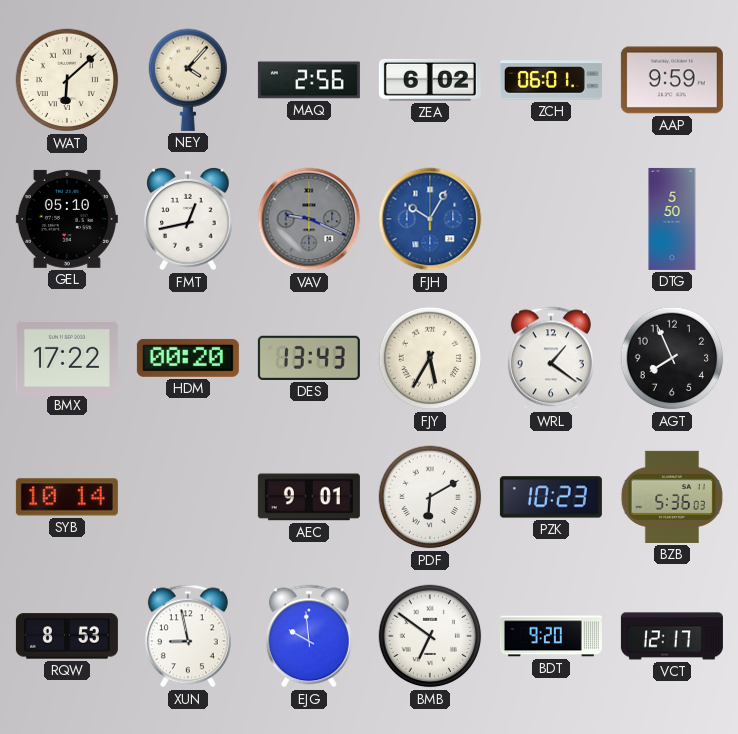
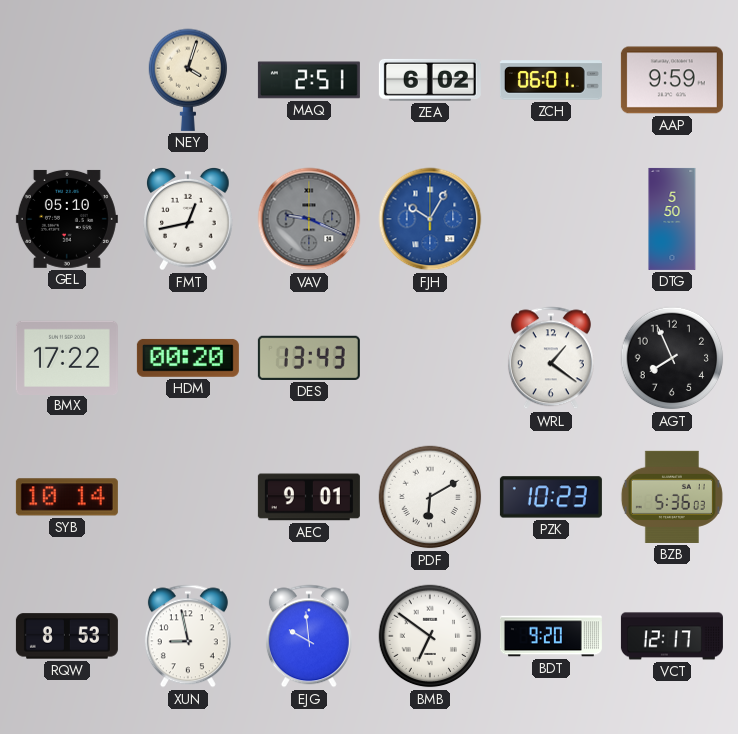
WAT: 6:08 -> none (67, 80)
NEY: 4:07 -> 4:03 (188, 80)
MAQ: 2:56 -> 2:51 (309, 80)
FJY: 5:35 -> none (430, 358)
